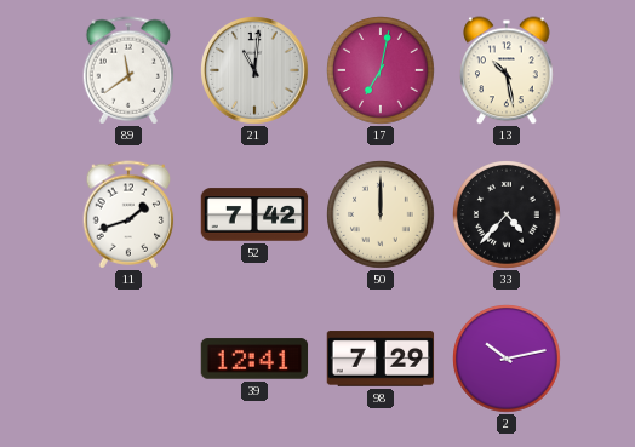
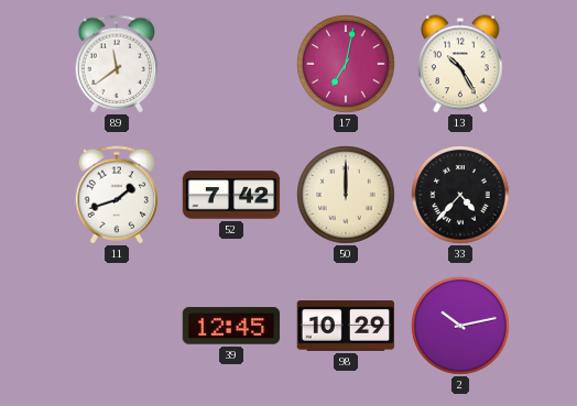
21: 11:01 -> none (254, 70)
13: 10:28 -> 10:25 (460, 64)
39: 12:41 -> 12:45 (231, 326)
98: 7:29 -> 10:29 (346, 326)
